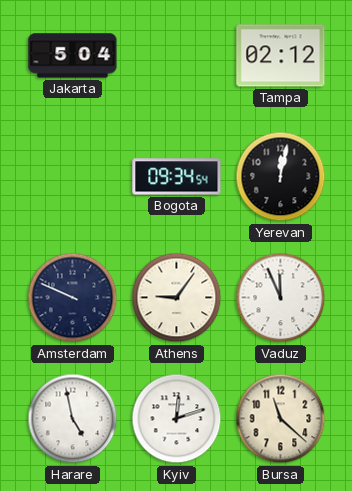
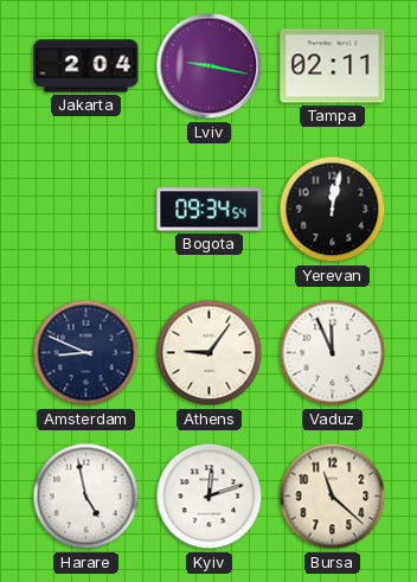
Jakarta: 5:04 -> 2:04 (86, 66)
Lviv: none -> 9:17 (210, 66)
Tampa: 02:12 -> 02:11 (333, 66)
Amsterdam: 9:49 -> 8:49 (86, 353)
